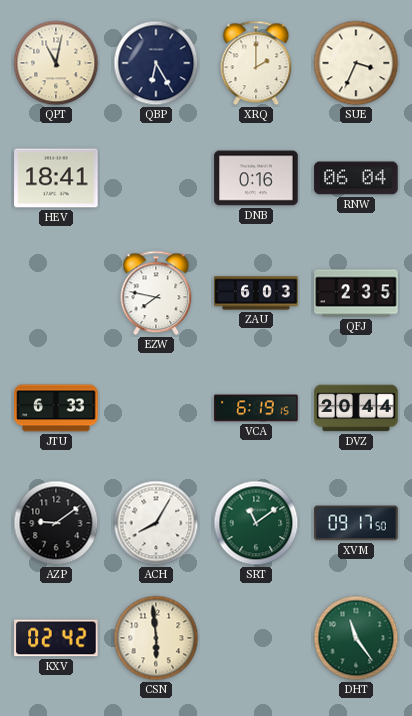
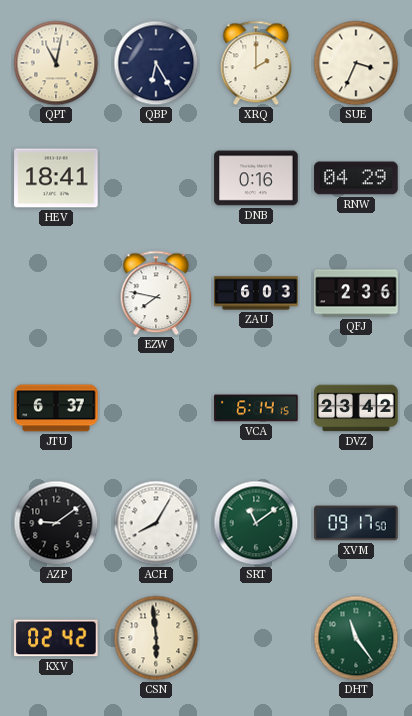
RNW: 06:04 -> 04:29 (356, 178)
QFJ: 2:35 -> 2:36 (356, 293)
JTU: 6:33 -> 6:37 (56, 408)
VCA: 6:19 -> 6:14 (256, 408)
DVZ: 20:44 -> 23:42 (356, 408)
